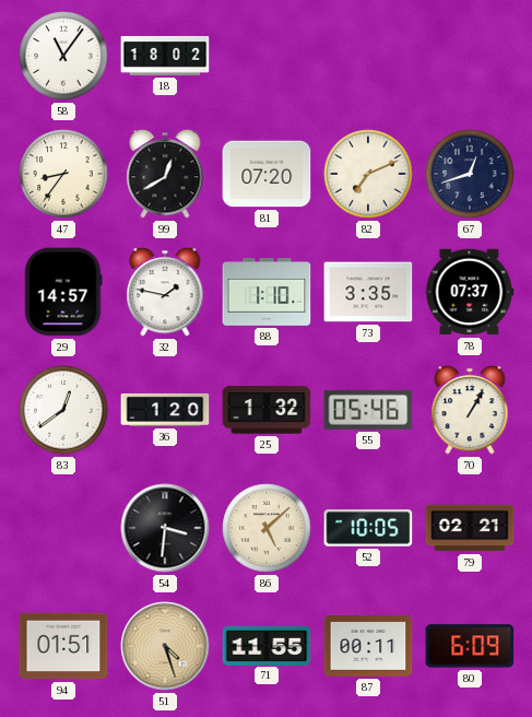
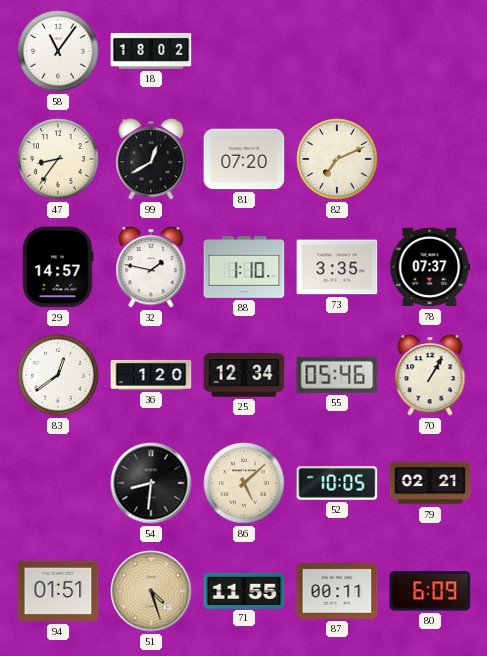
67: 12:42 -> none (470, 174)
25: 1:32 -> 12:34 (244, 375)
54: 3:31 -> 8:31 (151, 483)
